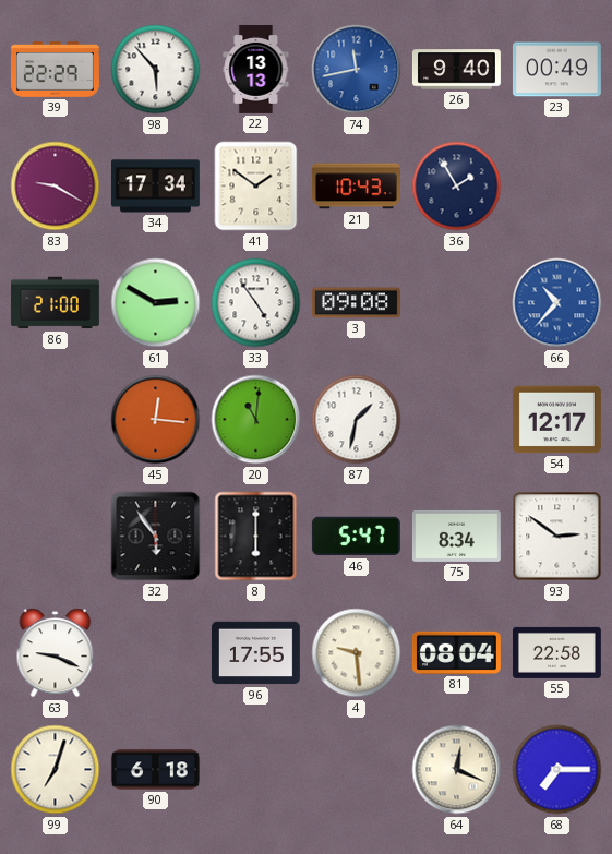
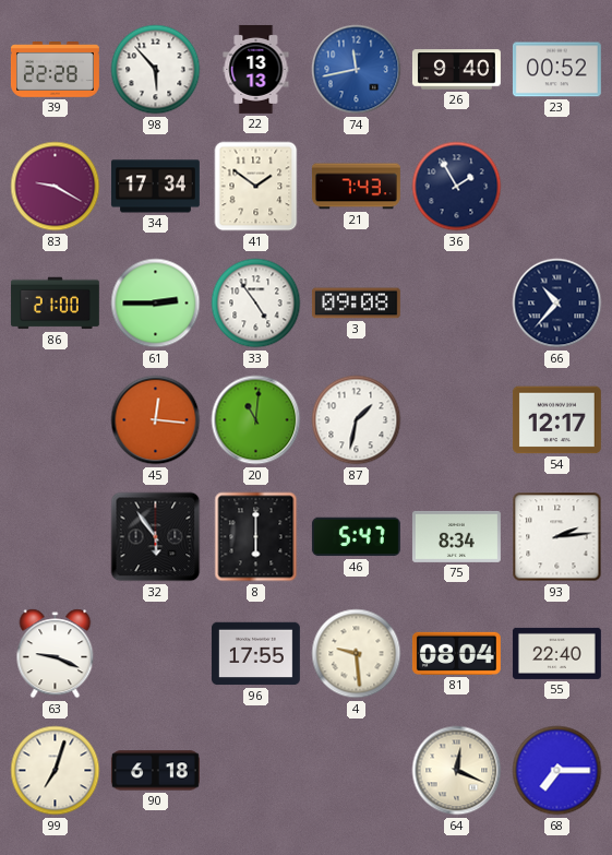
39: 22:29 -> 22:28 (55, 70)
23: 00:49 -> 00:52 (556, 70)
21: 10:43 -> 7:43 (356, 187)
61: 2:50 -> 2:45 (156, 304)
66 dial: blue -> navy (557, 304)
93: 2:51 -> 2:14 (557, 537)
55: 22:58 -> 22:40 (556, 653)
